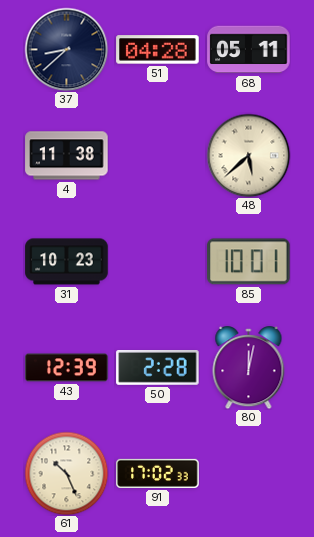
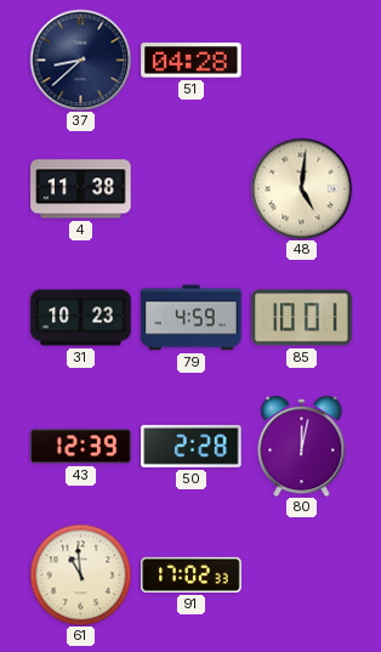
68: 05:11 -> none (249, 50)
48: 5:38 -> 5:01 (301, 188)
79: none -> 4:59 (192, 318)
61: 10:26 -> 10:59 (80, 574)
